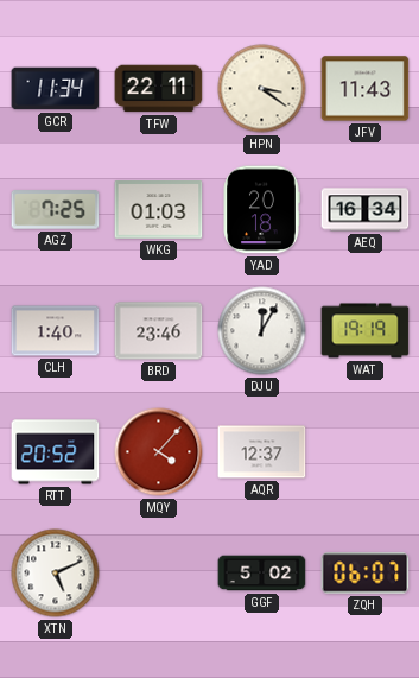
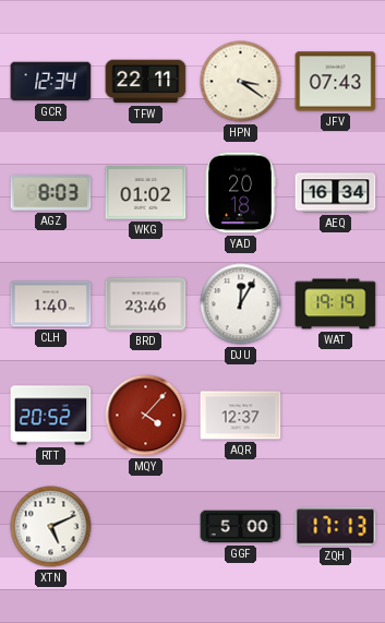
GCR: 11:34 -> 12:34 (51, 82)
JFV: 11:43 -> 07:43 (336, 82)
AGZ: 7:25 -> 8:03 (51, 193)
WKG: 01:03 -> 01:02 (146, 193)
GGF: 5:02 -> 5:00 (241, 527)
ZQH: 06:07 -> 17:13 (336, 527)
